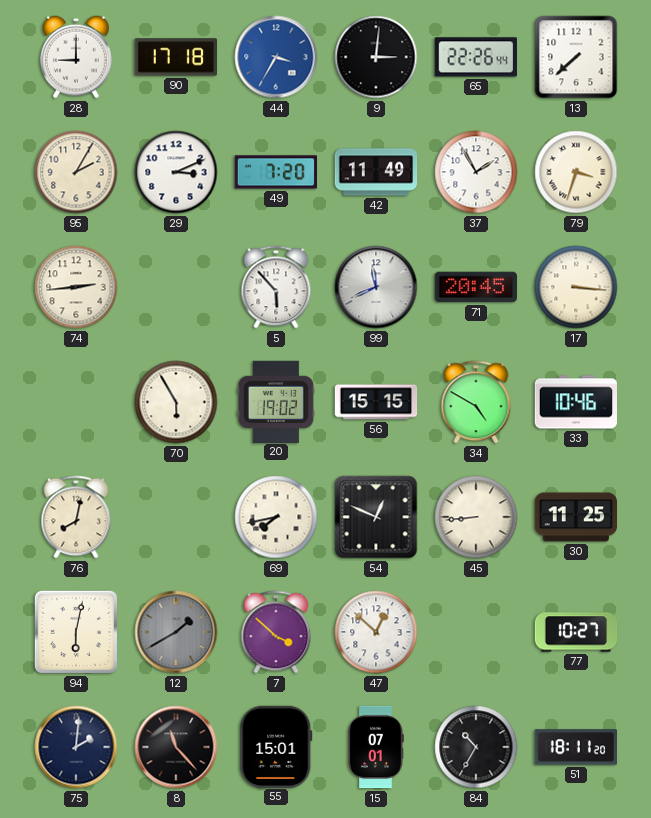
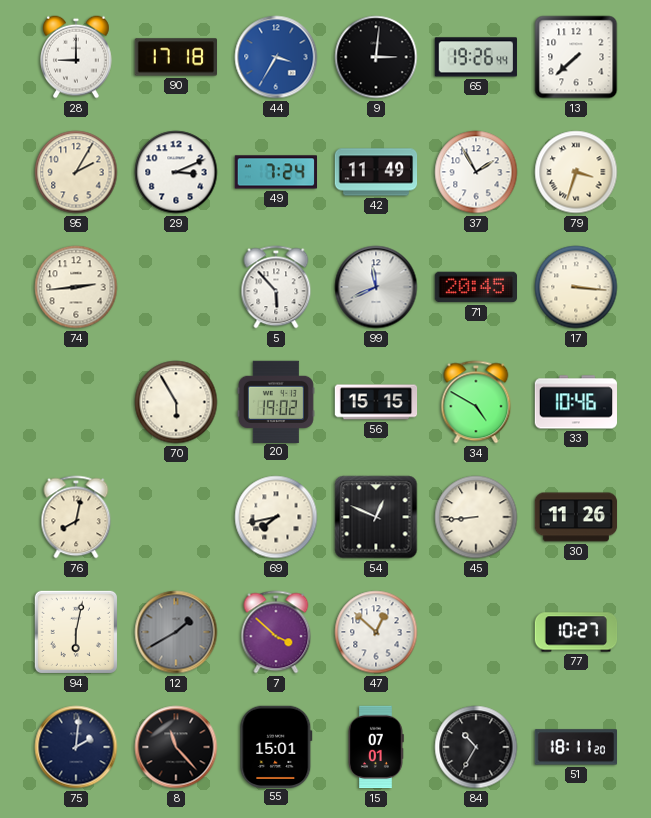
65: 22:26 -> 19:26 (475, 57)
49: 7:20 -> 7:24 (275, 172)
30: 11:25 -> 11:26 (576, 517)
